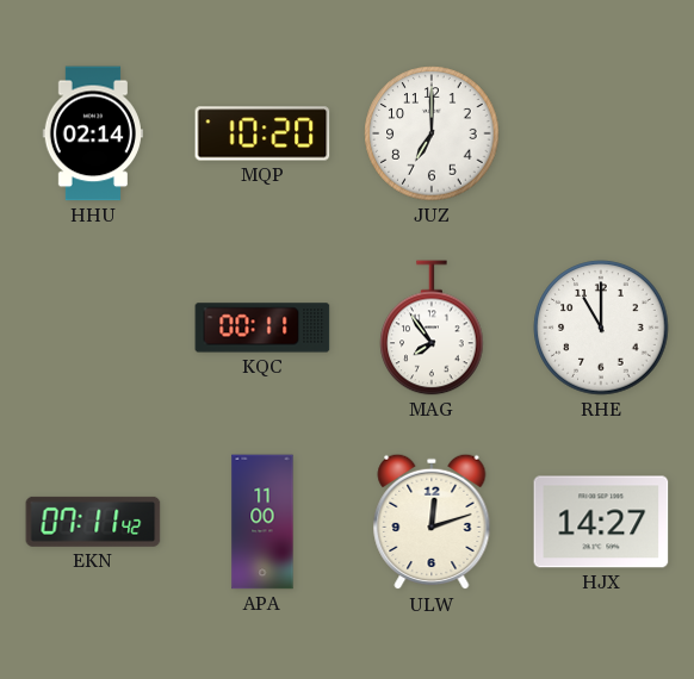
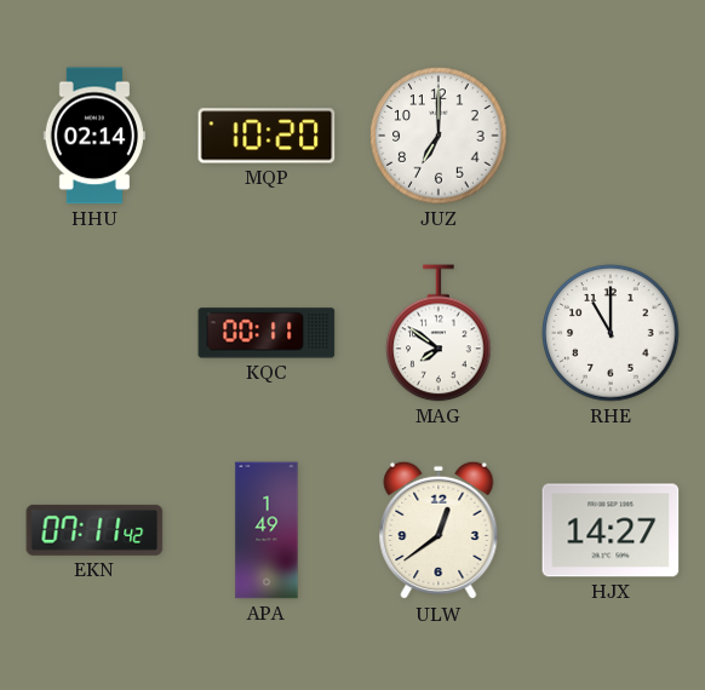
MAG: 7:54 -> 7:51 (439, 333)
APA: 11:00 -> 1:49 (266, 530)
ULW: 12:12 -> 12:39 (439, 530)
